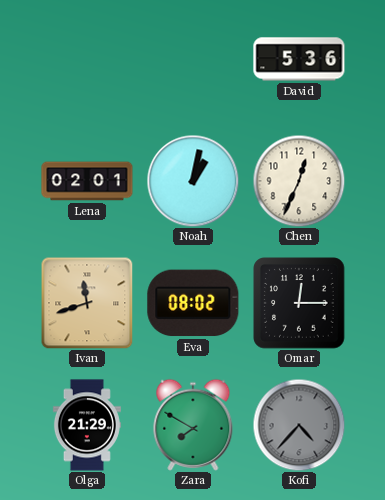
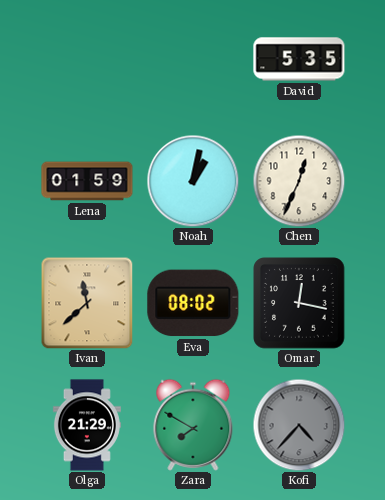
David: 5:36 -> 5:35 (299, 59)
Lena: 02:01 -> 01:59 (87, 181)
Ivan: 11:42 -> 11:38 (87, 303)
Omar: 12:15 -> 12:17 (299, 303)
